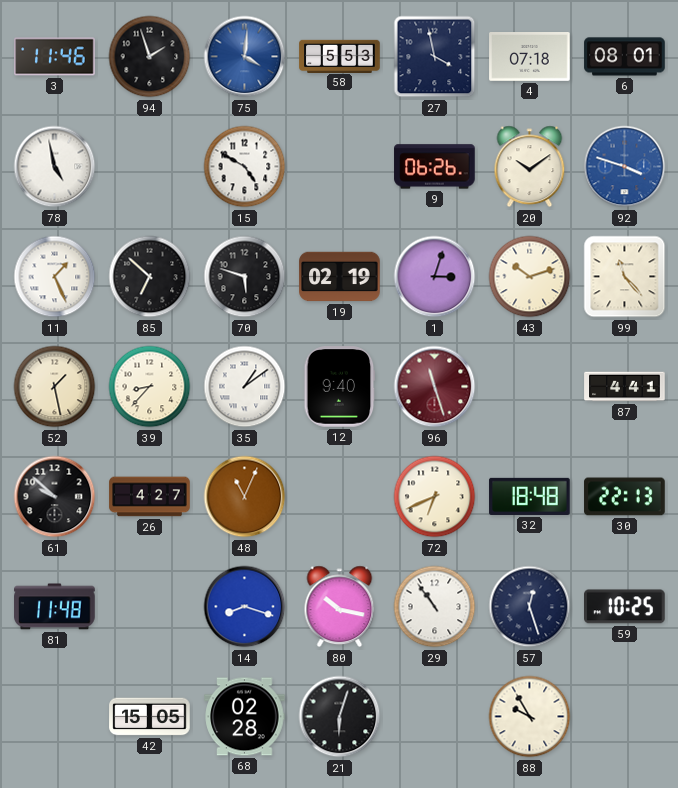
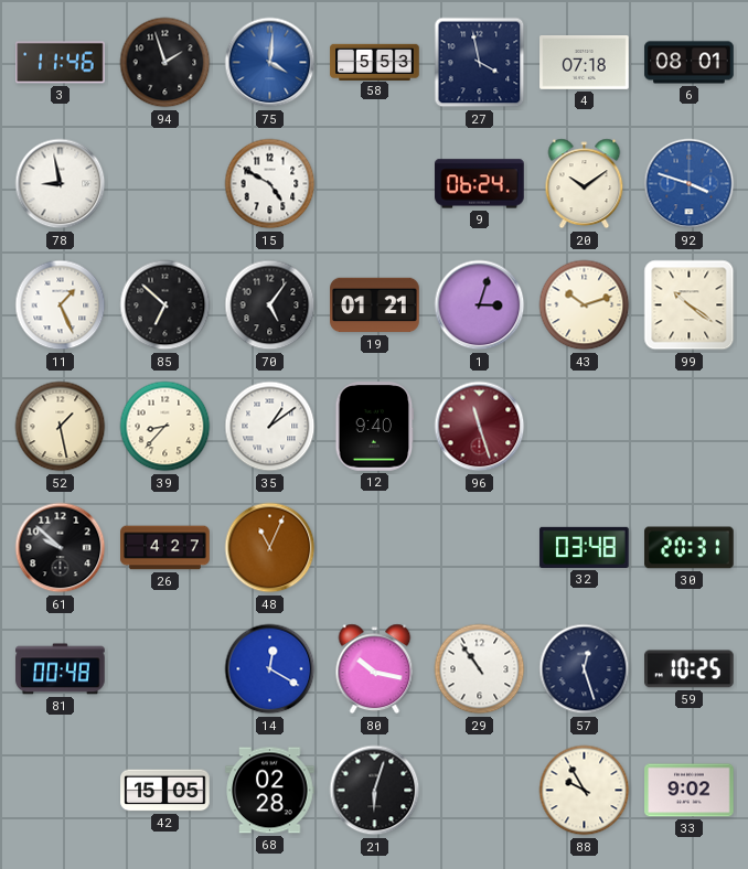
78: 4:58 -> 8:58 (61, 184)
9: 06:26 -> 06:24 (480, 184)
70: 5:48 -> 5:06 (270, 305)
19: 02:19 -> 01:21 (375, 305)
99: 11:23 -> 10:21 (690, 305)
87: 4:41 -> none (625, 387)
72: 6:41 -> none (435, 497)
32: 18:48 -> 03:48 (585, 547)
30: 22:13 -> 20:31 (690, 548)
81: 11:48 -> 00:48 (61, 669)
14: 8:18 -> 12:20 (270, 669)
33: none -> 9:02 (690, 791)
